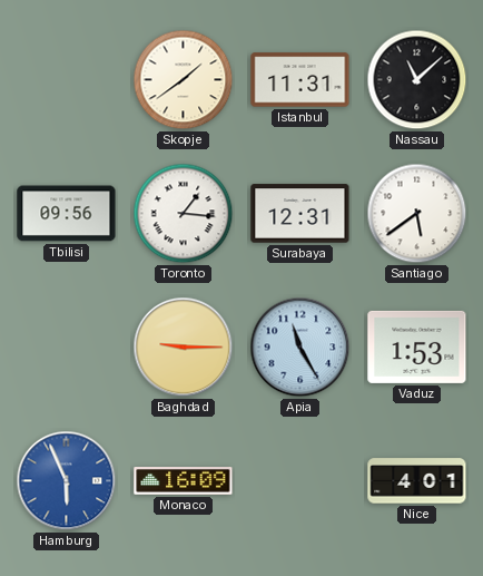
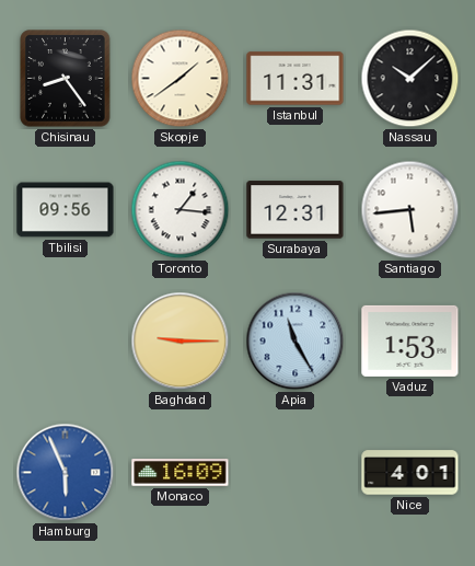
Chisinau: none -> 8:24 (66, 79)
Nassau: 11:08 -> 10:08 (410, 79)
Santiago: 5:39 -> 5:44 (410, 210)
